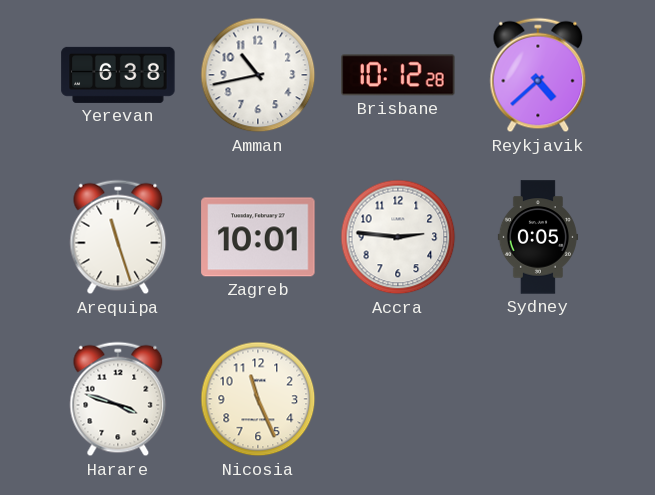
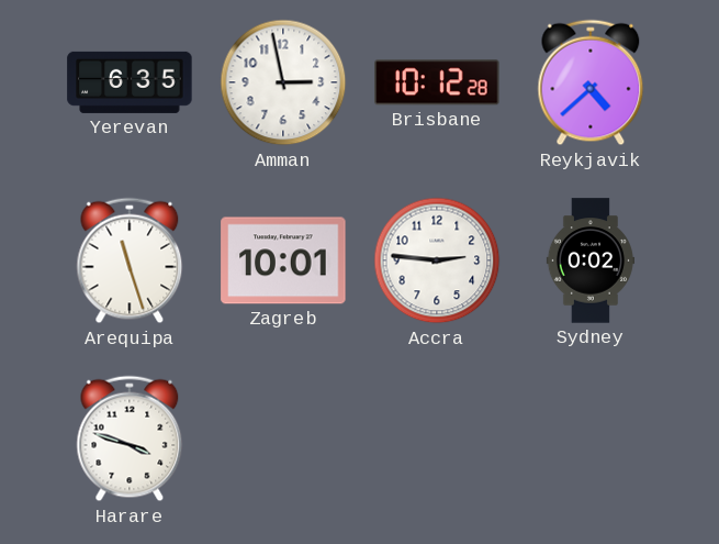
Yerevan: 6:38 -> 6:35 (130, 82)
Amman: 10:43 -> 2:58 (283, 82)
Sydney: 0:05 -> 0:02 (591, 260)
Nicosia: 11:26 -> none (258, 399)
